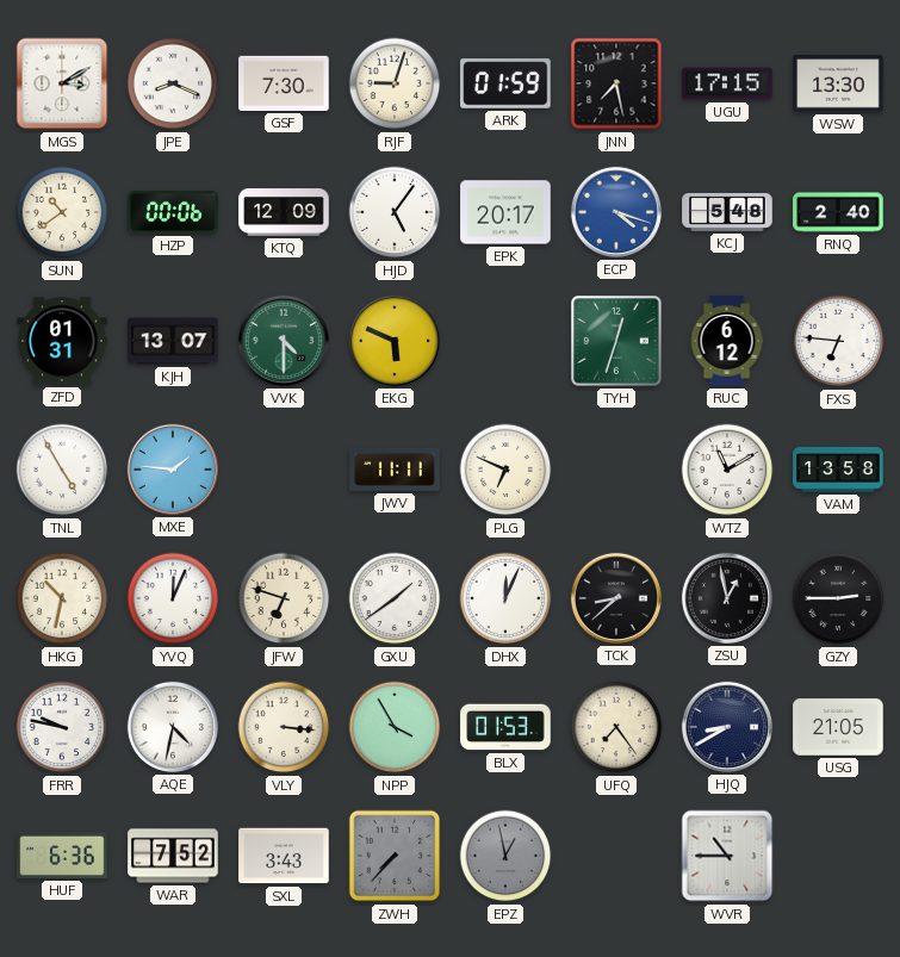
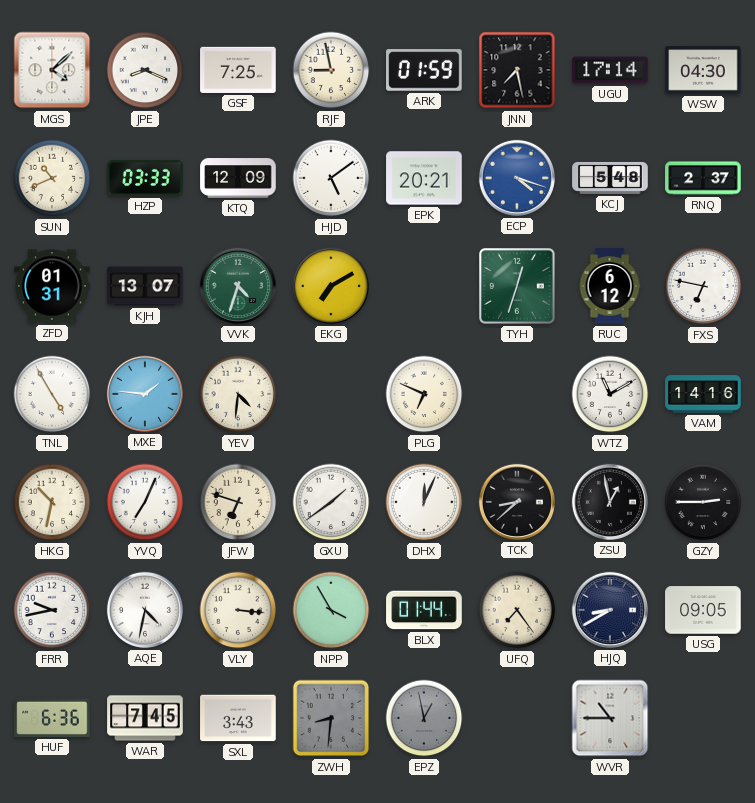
MGS: 3:10 -> 4:08 (52, 70)
GSF: 7:30 -> 7:25 (238, 70)
RJF: 9:03 -> 8:58 (331, 70)
UGU: 17:15 -> 17:14 (610, 70)
WSW: 13:30 -> 04:30 (703, 70)
SUN: 10:39 -> 10:41 (52, 178)
HZP: 00:06 -> 03:33 (145, 178)
HJD: 5:06 -> 5:09 (331, 178)
EPK: 20:17 -> 20:21 (424, 178)
RNQ: 2:40 -> 2:37 (703, 178)
VVK: 4:30 -> 4:33 (238, 286)
EKG: 5:49 -> 7:10 (331, 286)
FXS: 6:46 -> 6:47 (703, 286)
YEV: none -> 4:31 (238, 394)
JWV: 11:11 -> none (395, 470)
VAM: 13:58 -> 14:16 (703, 394)
YVQ: 12:04 -> 7:04 (145, 502)
FRR: 9:47 -> 9:43 (52, 610)
BLX: 01:53 -> 01:44 (424, 610)
USG: 21:05 -> 09:05 (703, 610)
WAR: 7:52 -> 7:45 (145, 718)
ZWH: 7:37 -> 8:31 (331, 718)
